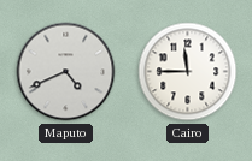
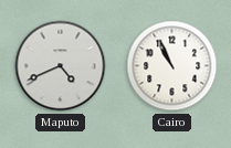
Cairo: 11:45 -> 10:56 (172, 66)
